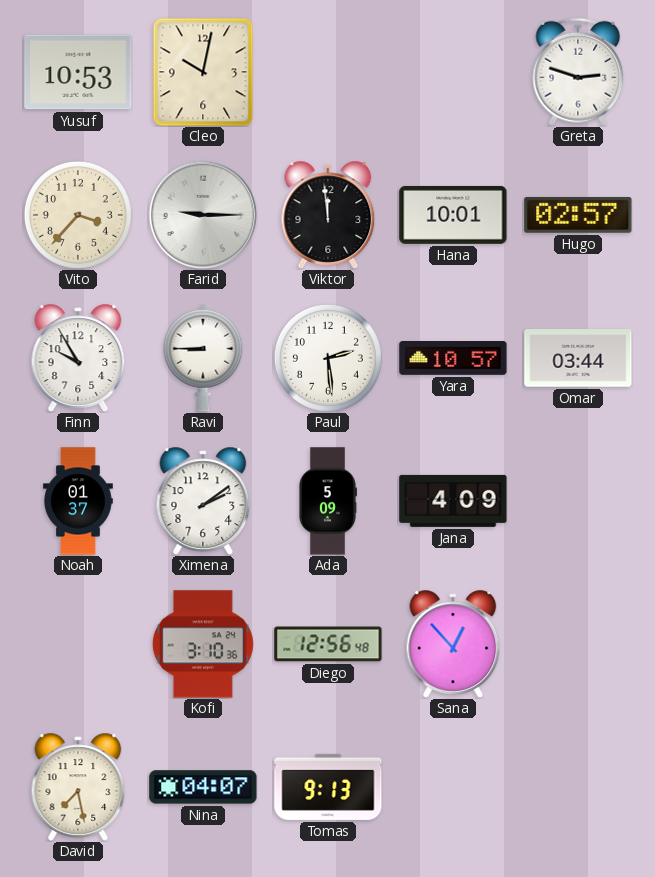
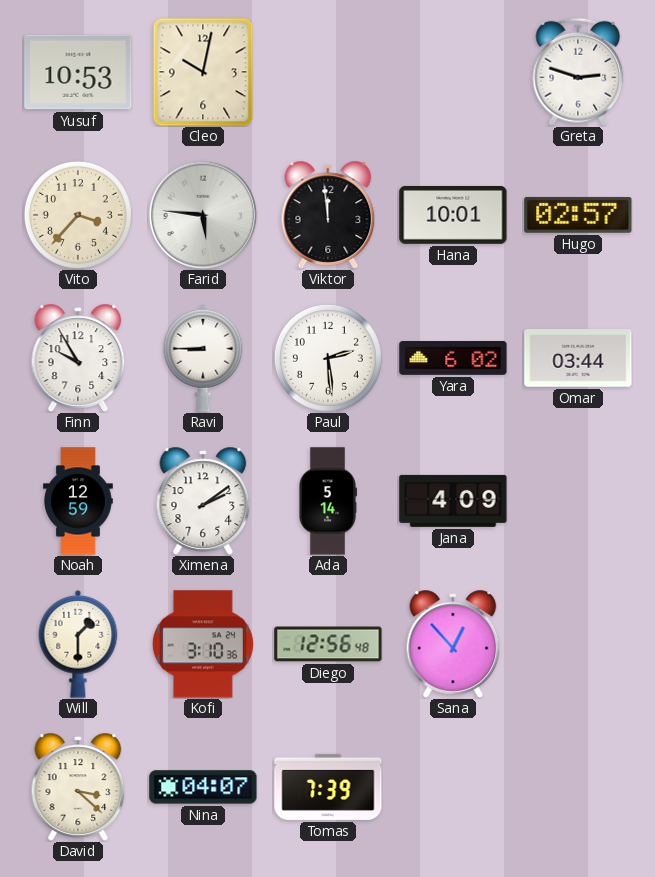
Farid: 9:15 -> 5:46 (203, 215)
Yara: 10:57 -> 6:02 (453, 359)
Noah: 01:37 -> 12:59 (79, 501)
Ada: 5:09 -> 5:14 (328, 501)
Will: none -> 1:30 (78, 644)
David: 7:28 -> 3:22 (78, 787)
Tomas: 9:13 -> 7:39 (328, 787)
